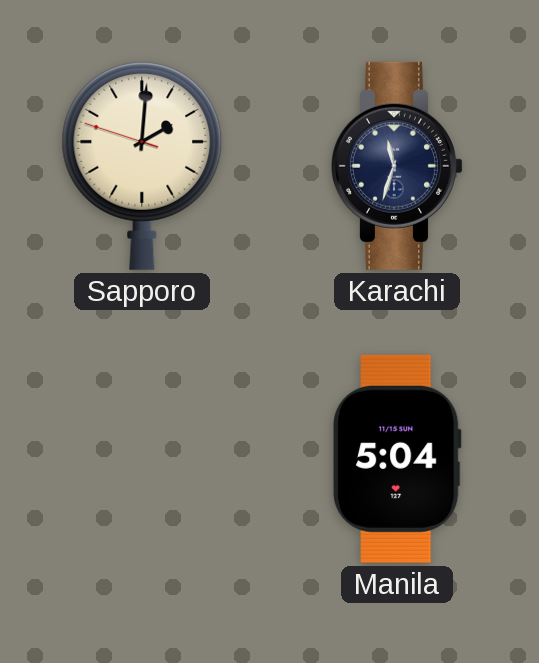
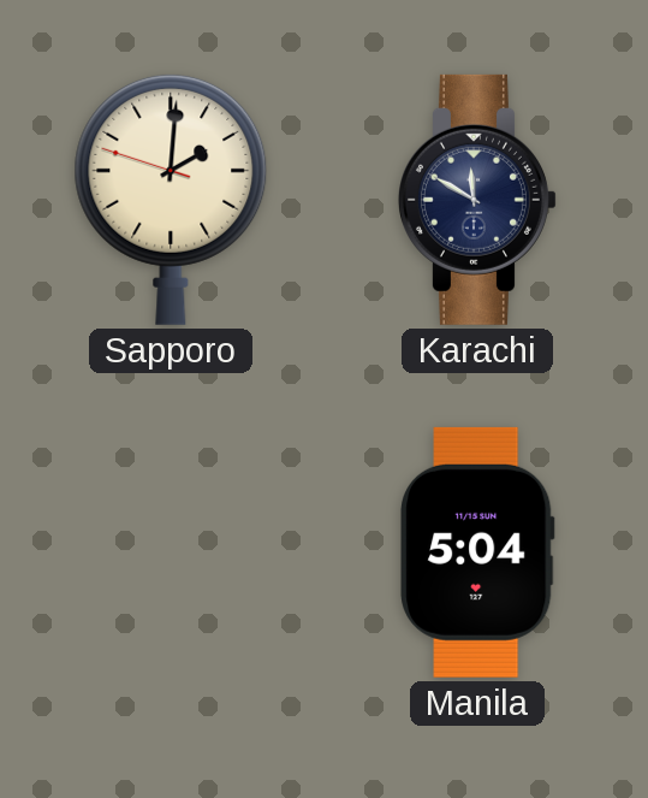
Karachi: 11:33 -> 11:50 (478, 200)
